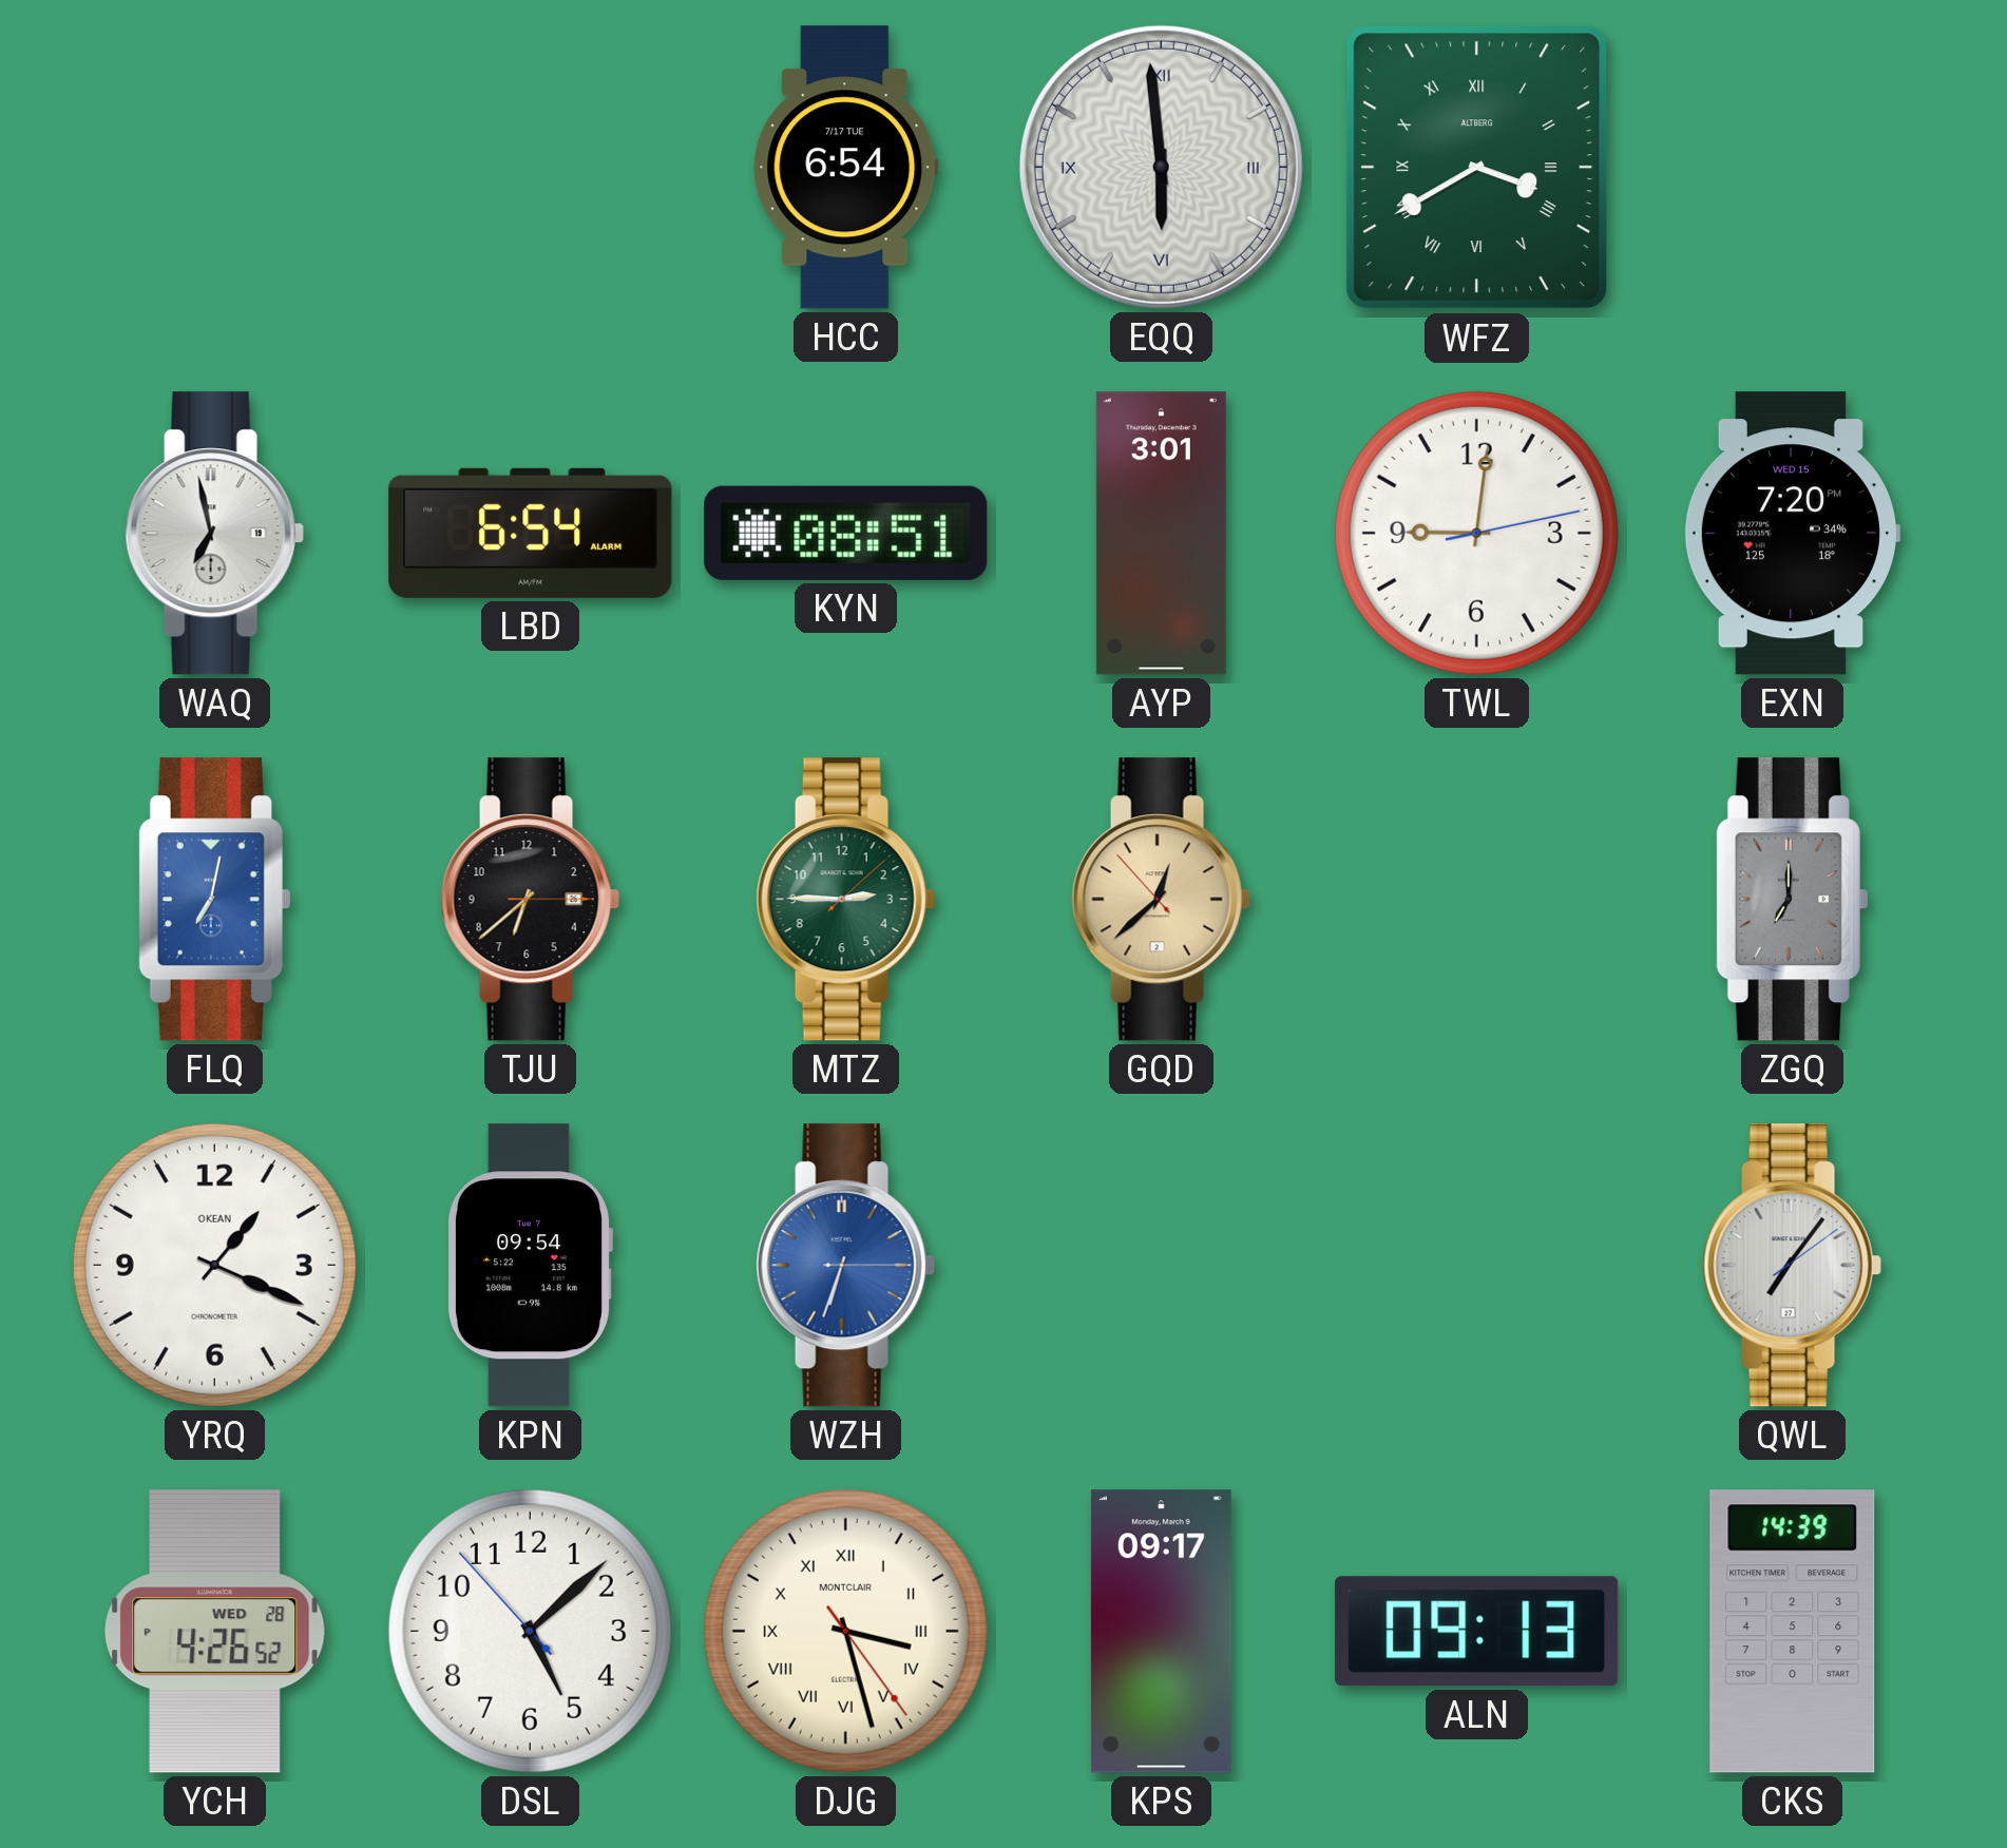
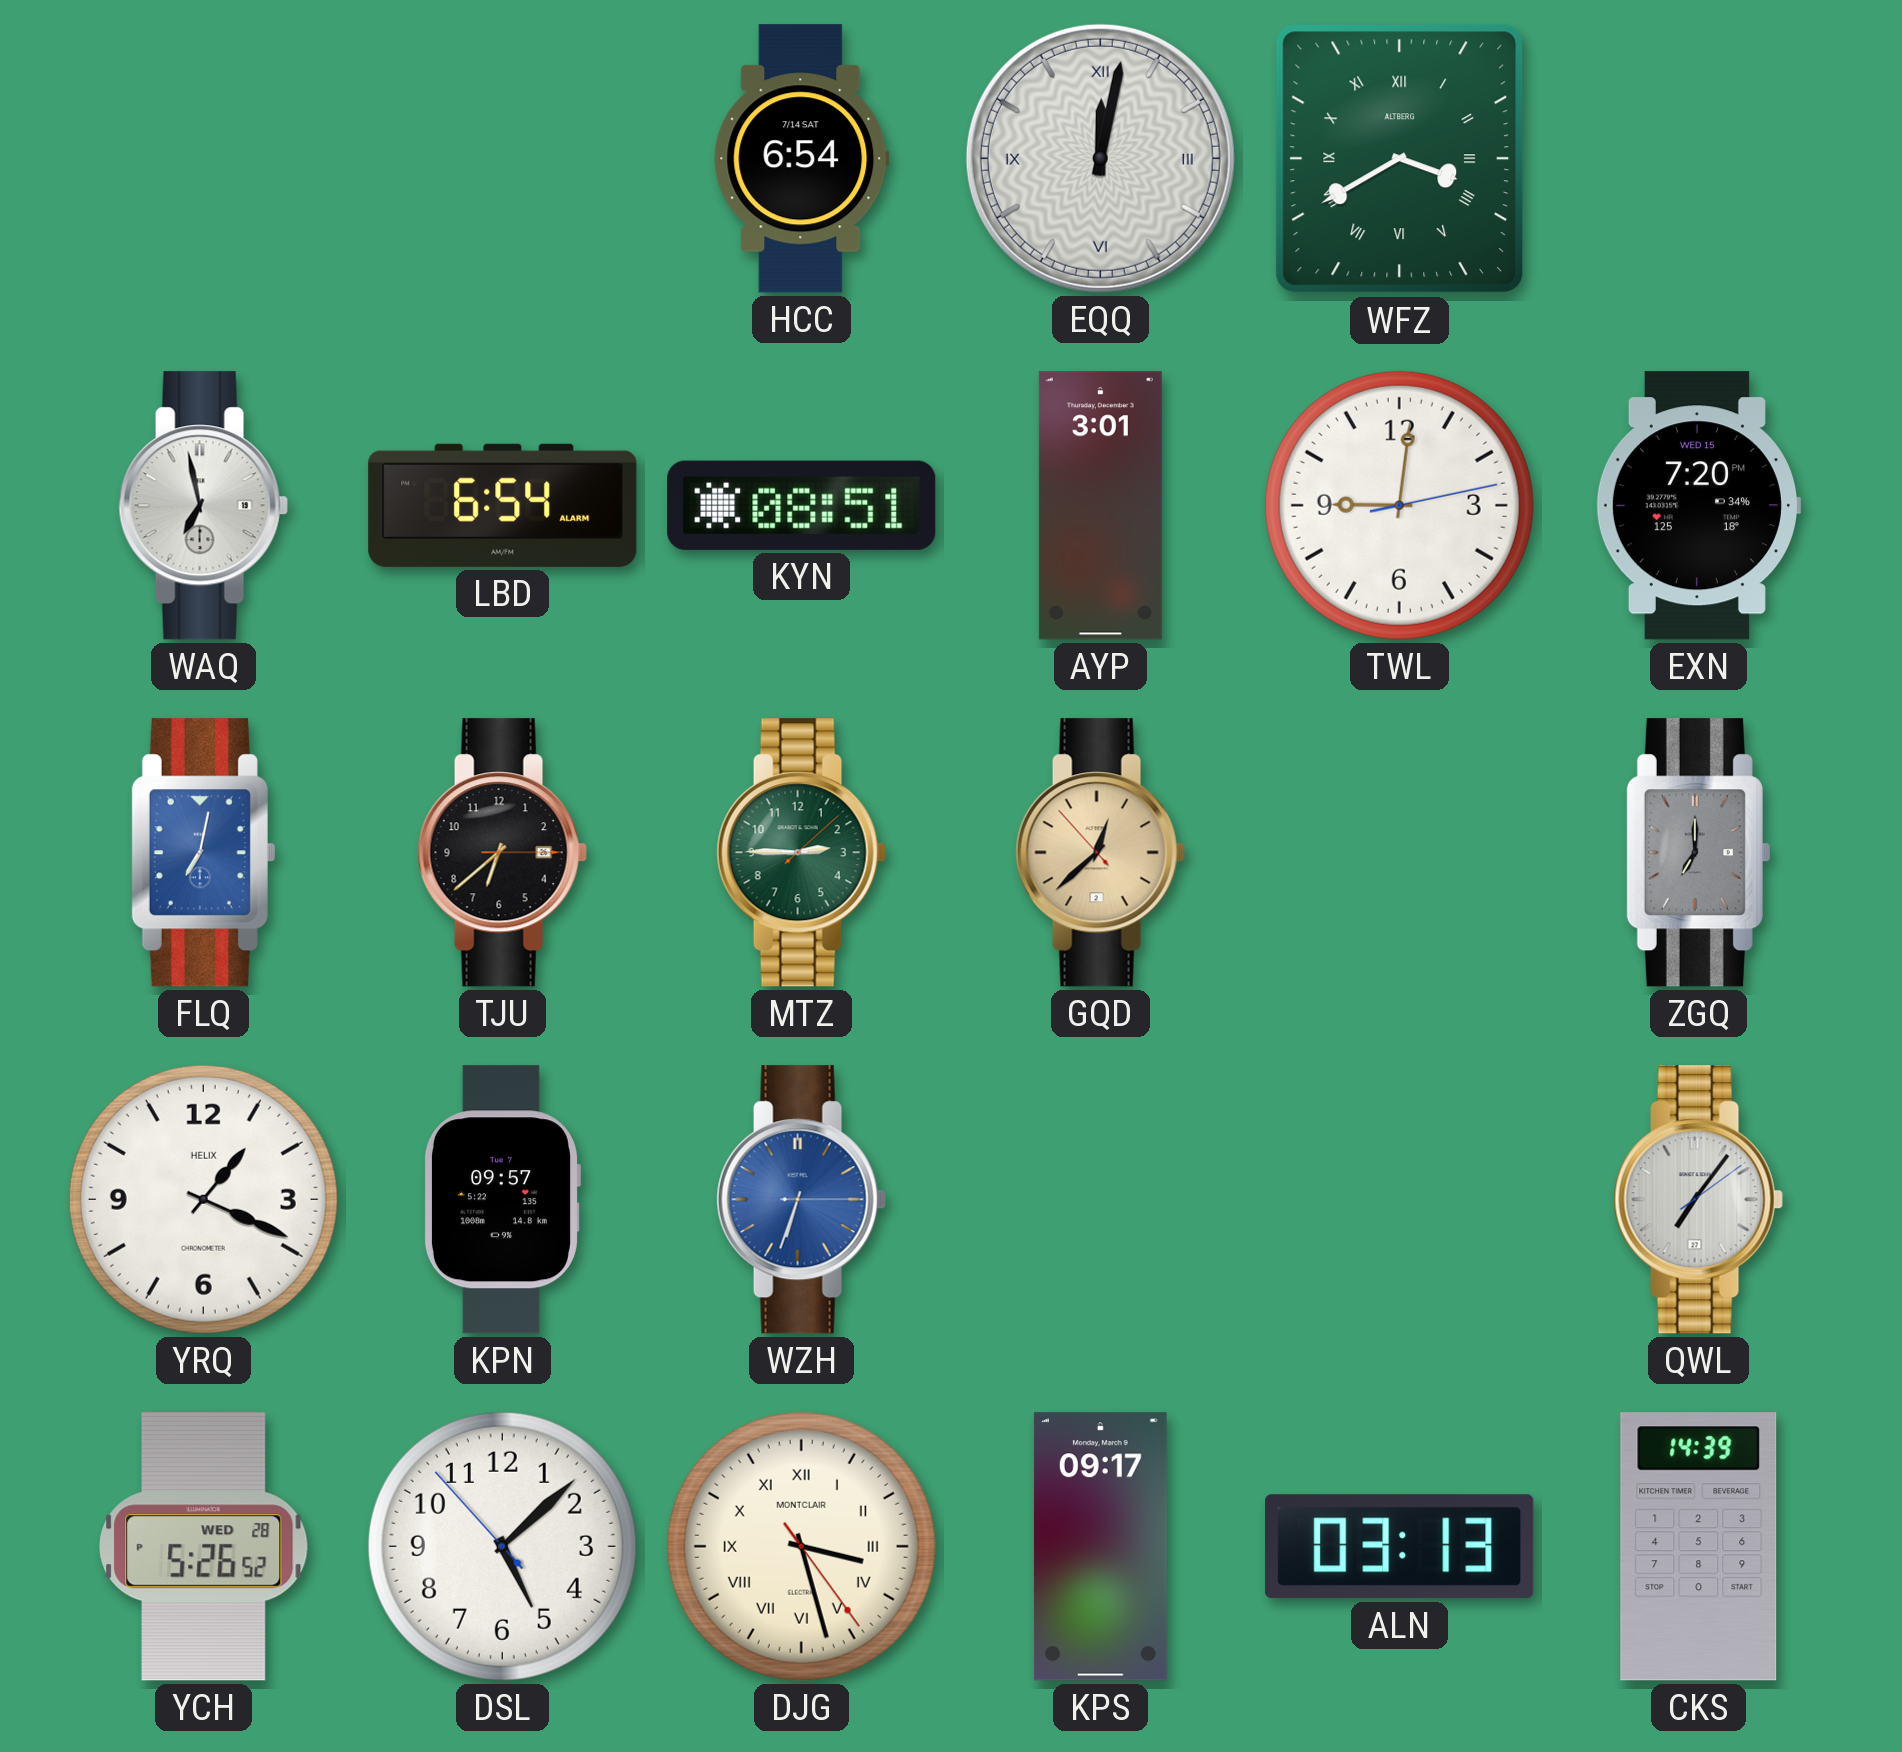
HCC date: 7/17 TUE -> 7/14 SAT (802, 159)
EQQ: 5:59 -> 12:02 (1100, 158)
YRQ brand: OKEAN -> HELIX (203, 1199)
KPN: 09:54 -> 09:57 (502, 1200)
YCH: 4:26 -> 5:26 (204, 1547)
ALN: 09:13 -> 03:13 (1400, 1547)
